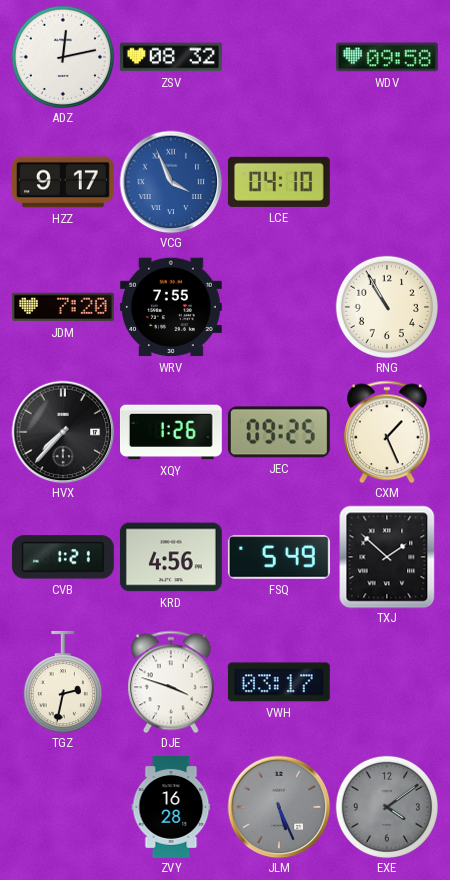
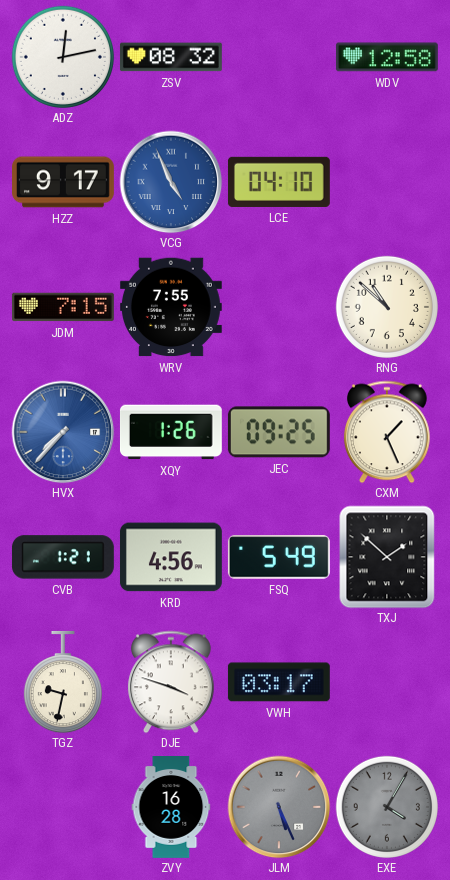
WDV: 09:58 -> 12:58 (387, 57)
VCG: 3:56 -> 4:56 (171, 182)
JDM: 7:20 -> 7:15 (63, 307)
RNG: 10:55 -> 10:52 (387, 307)
HVX dial: black -> blue (63, 432)
TGZ: 2:32 -> 9:32 (63, 682)
EXE: 4:09 -> 4:05 (387, 807)
